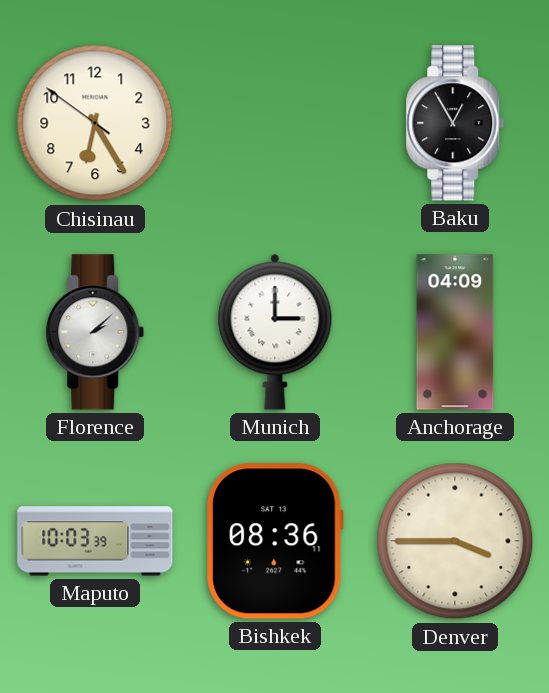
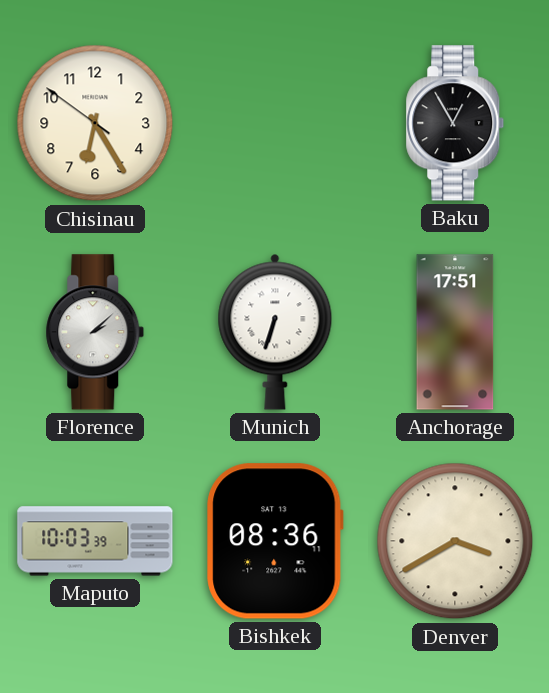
Munich: 3:00 -> 6:33 (275, 332)
Anchorage: 04:09 -> 17:51 (455, 332)
Denver: 3:45 -> 3:40 (455, 541)
